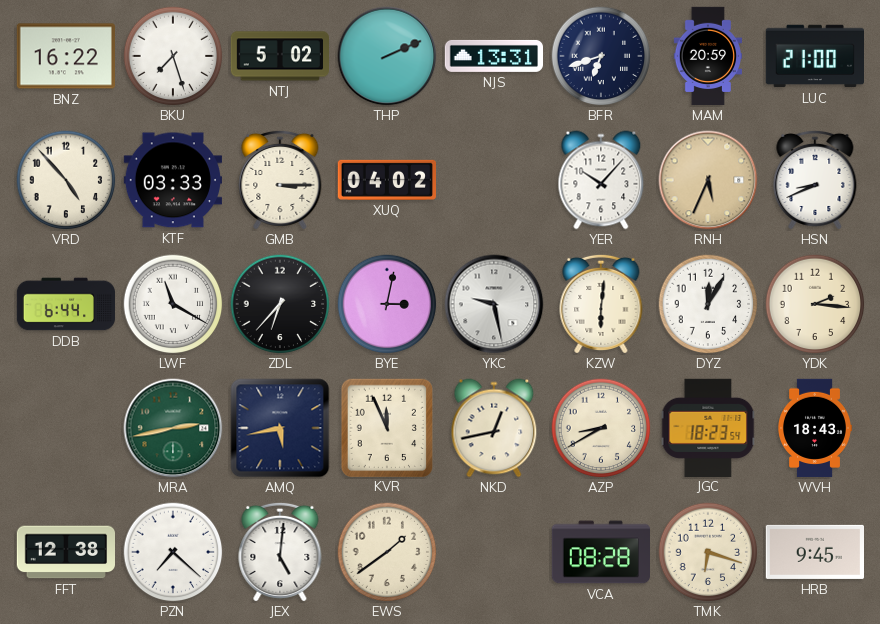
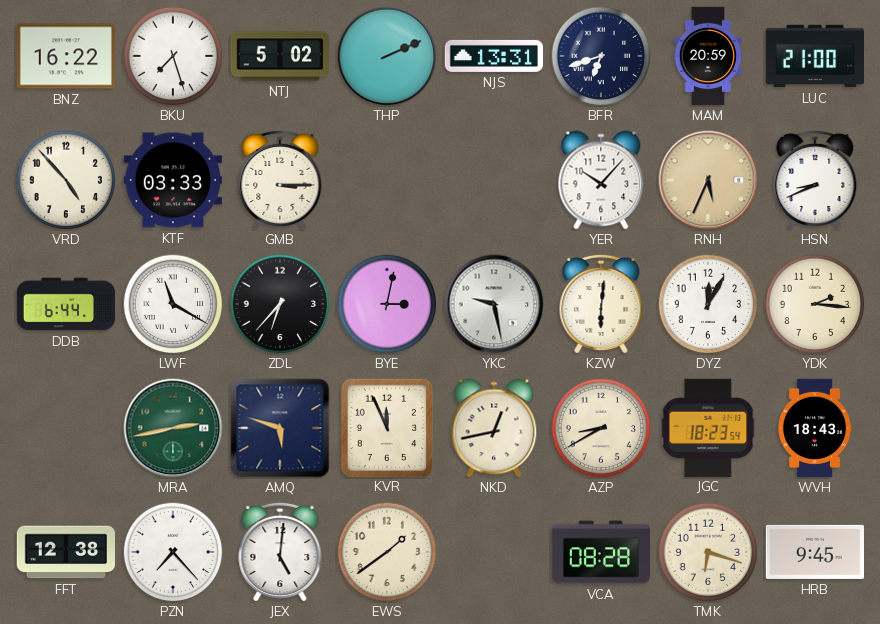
XUQ: 04:02 -> none (386, 180)
AMQ: 5:43 -> 5:48 (280, 428)
PZN: 7:22 -> 7:23 (173, 552)
